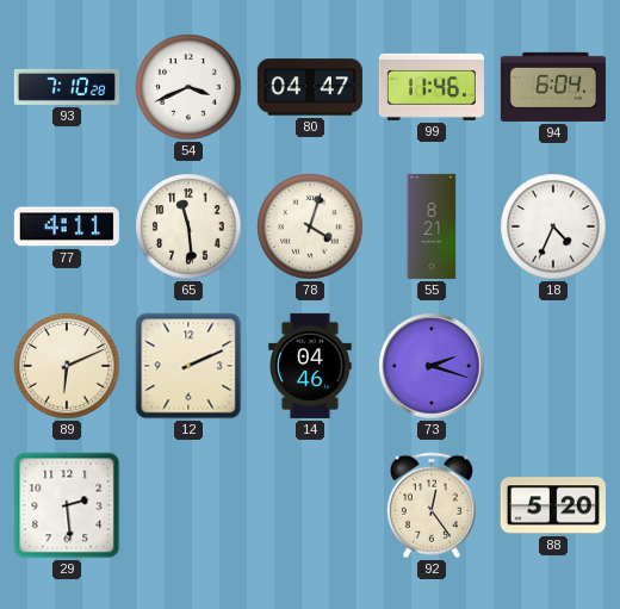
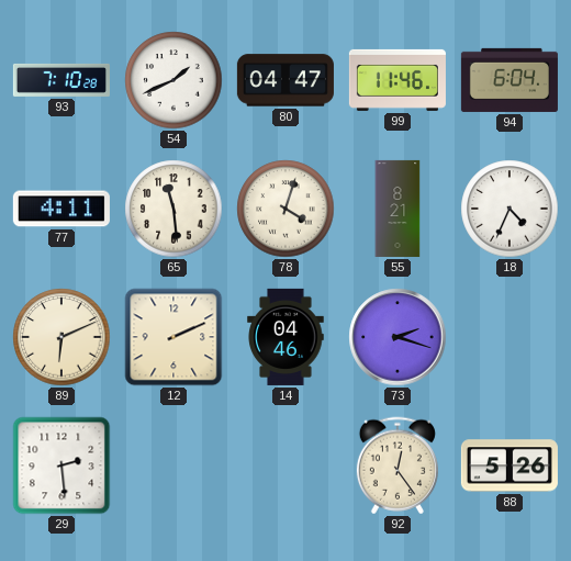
54: 3:41 -> 1:41 (173, 80)
88: 5:20 -> 5:26 (510, 465)
